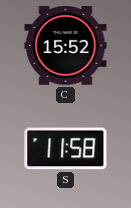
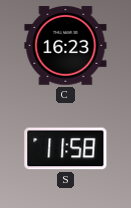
C: 15:52 -> 16:23 (66, 46)
